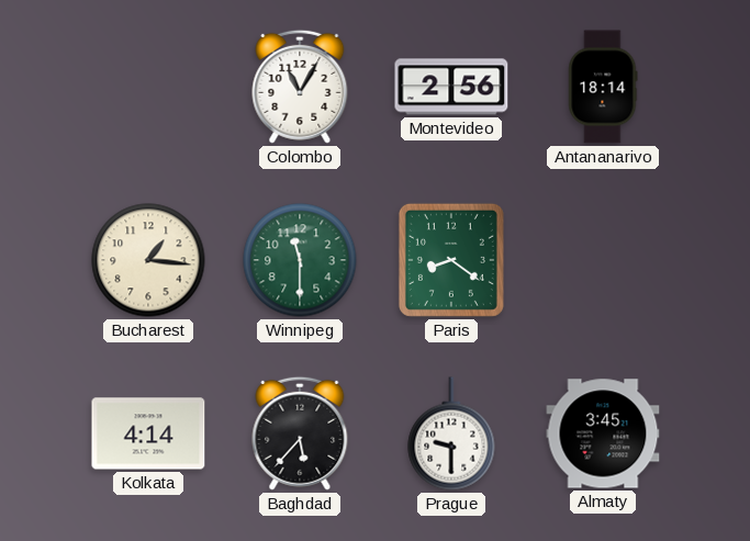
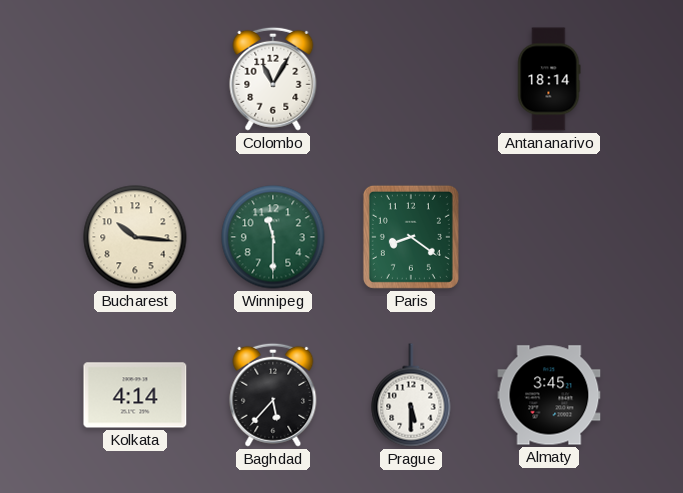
Montevideo: 2:56 -> none (451, 87)
Bucharest: 1:16 -> 10:16 (135, 237)
Prague: 9:30 -> 5:30 (411, 395)
